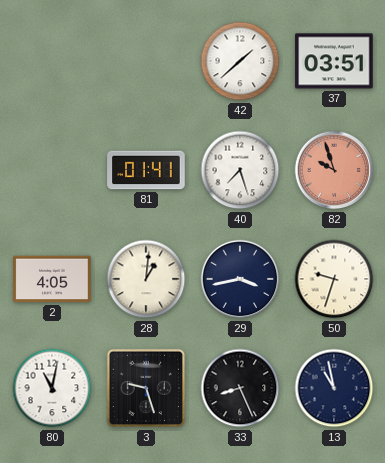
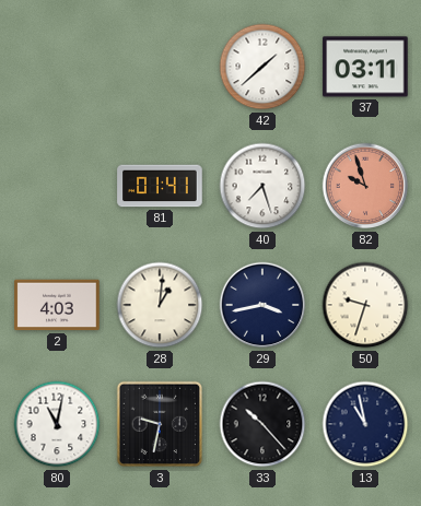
37: 03:51 -> 03:11 (365, 67)
2: 4:05 -> 4:03 (57, 305)
3: 9:27 -> 9:32 (160, 424)
33: 8:26 -> 10:23 (262, 424)
